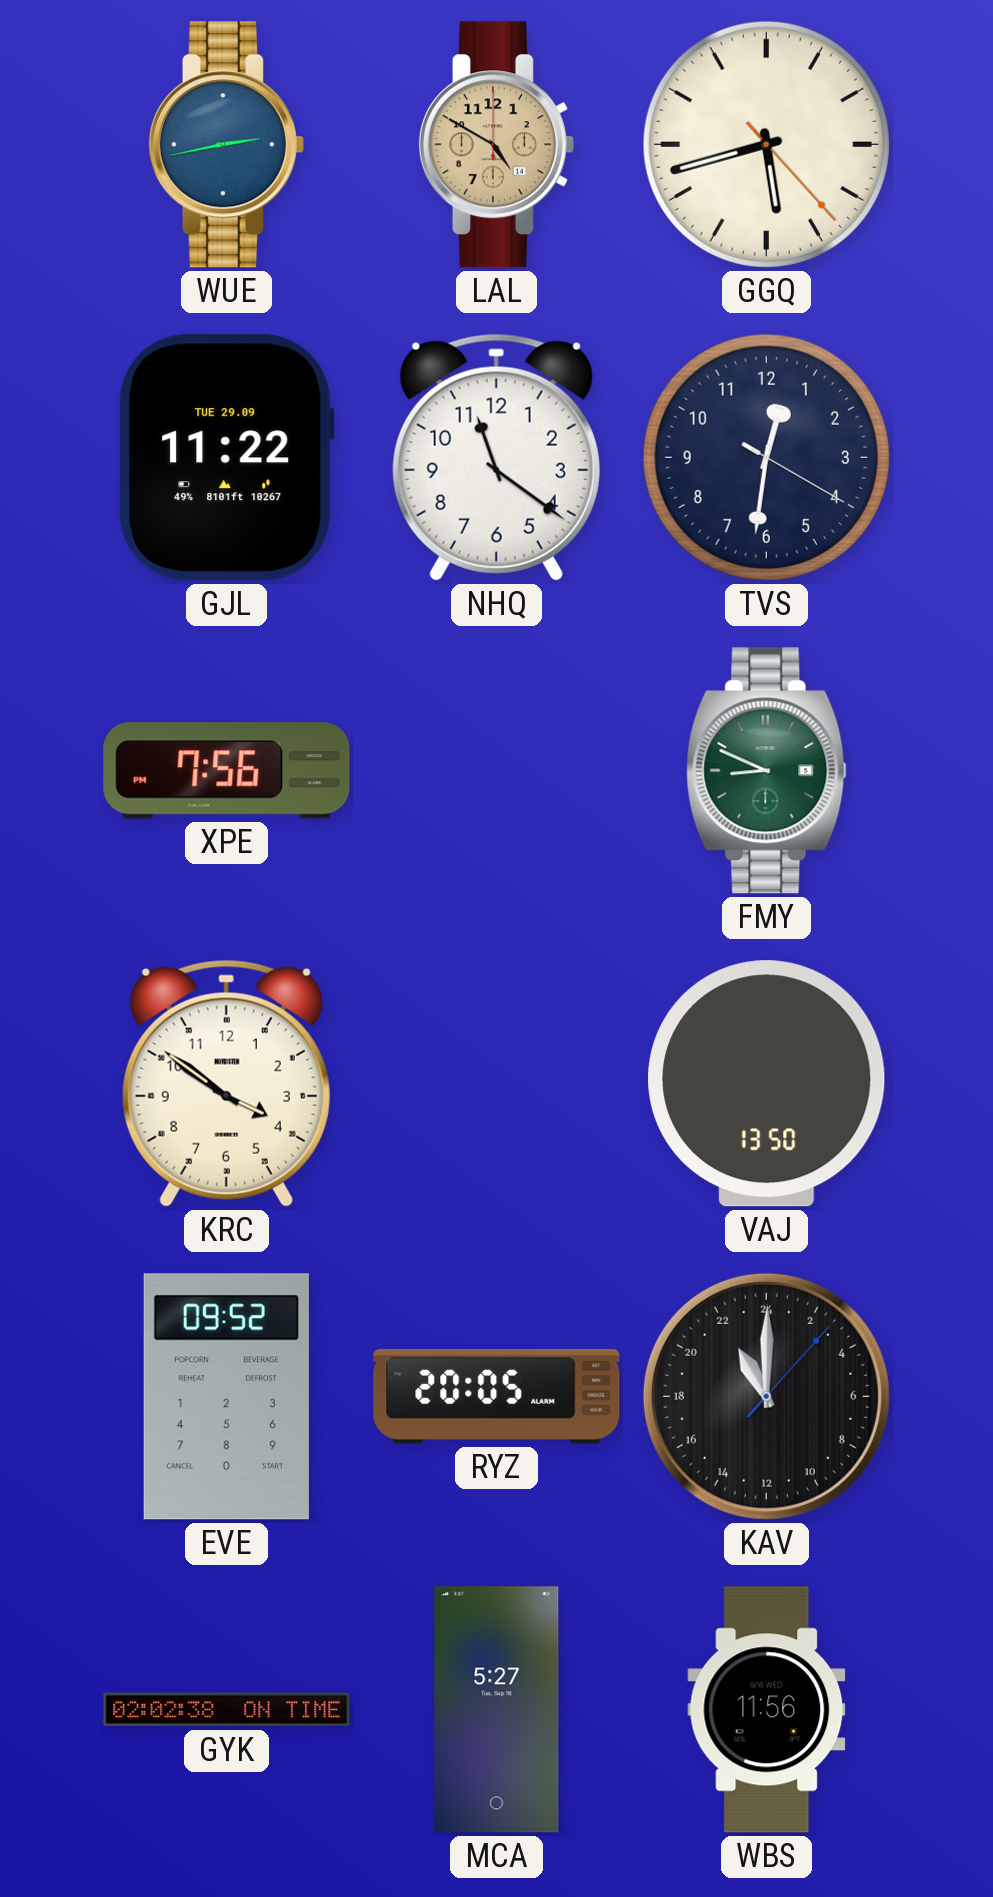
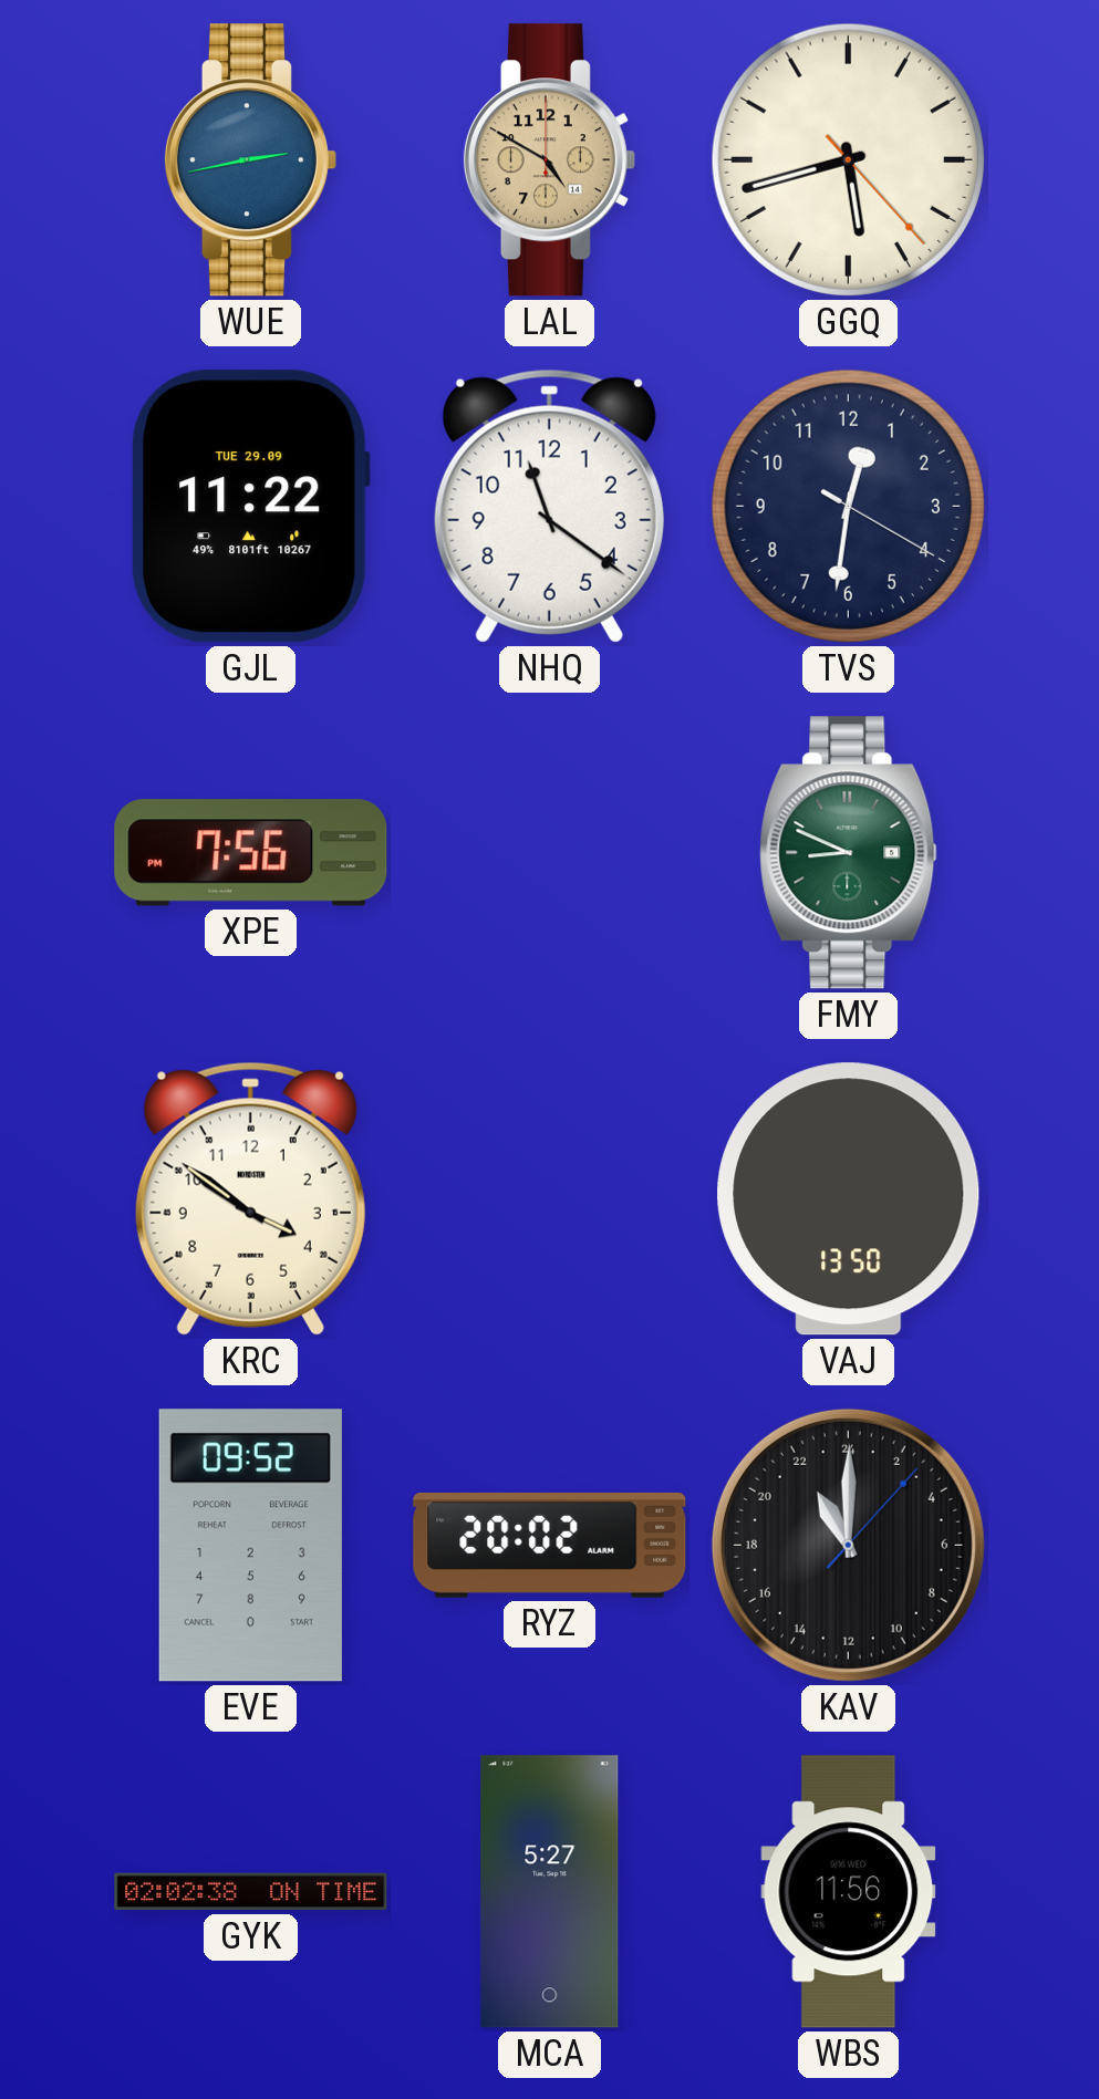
RYZ: 20:05 -> 20:02 (550, 1545)
